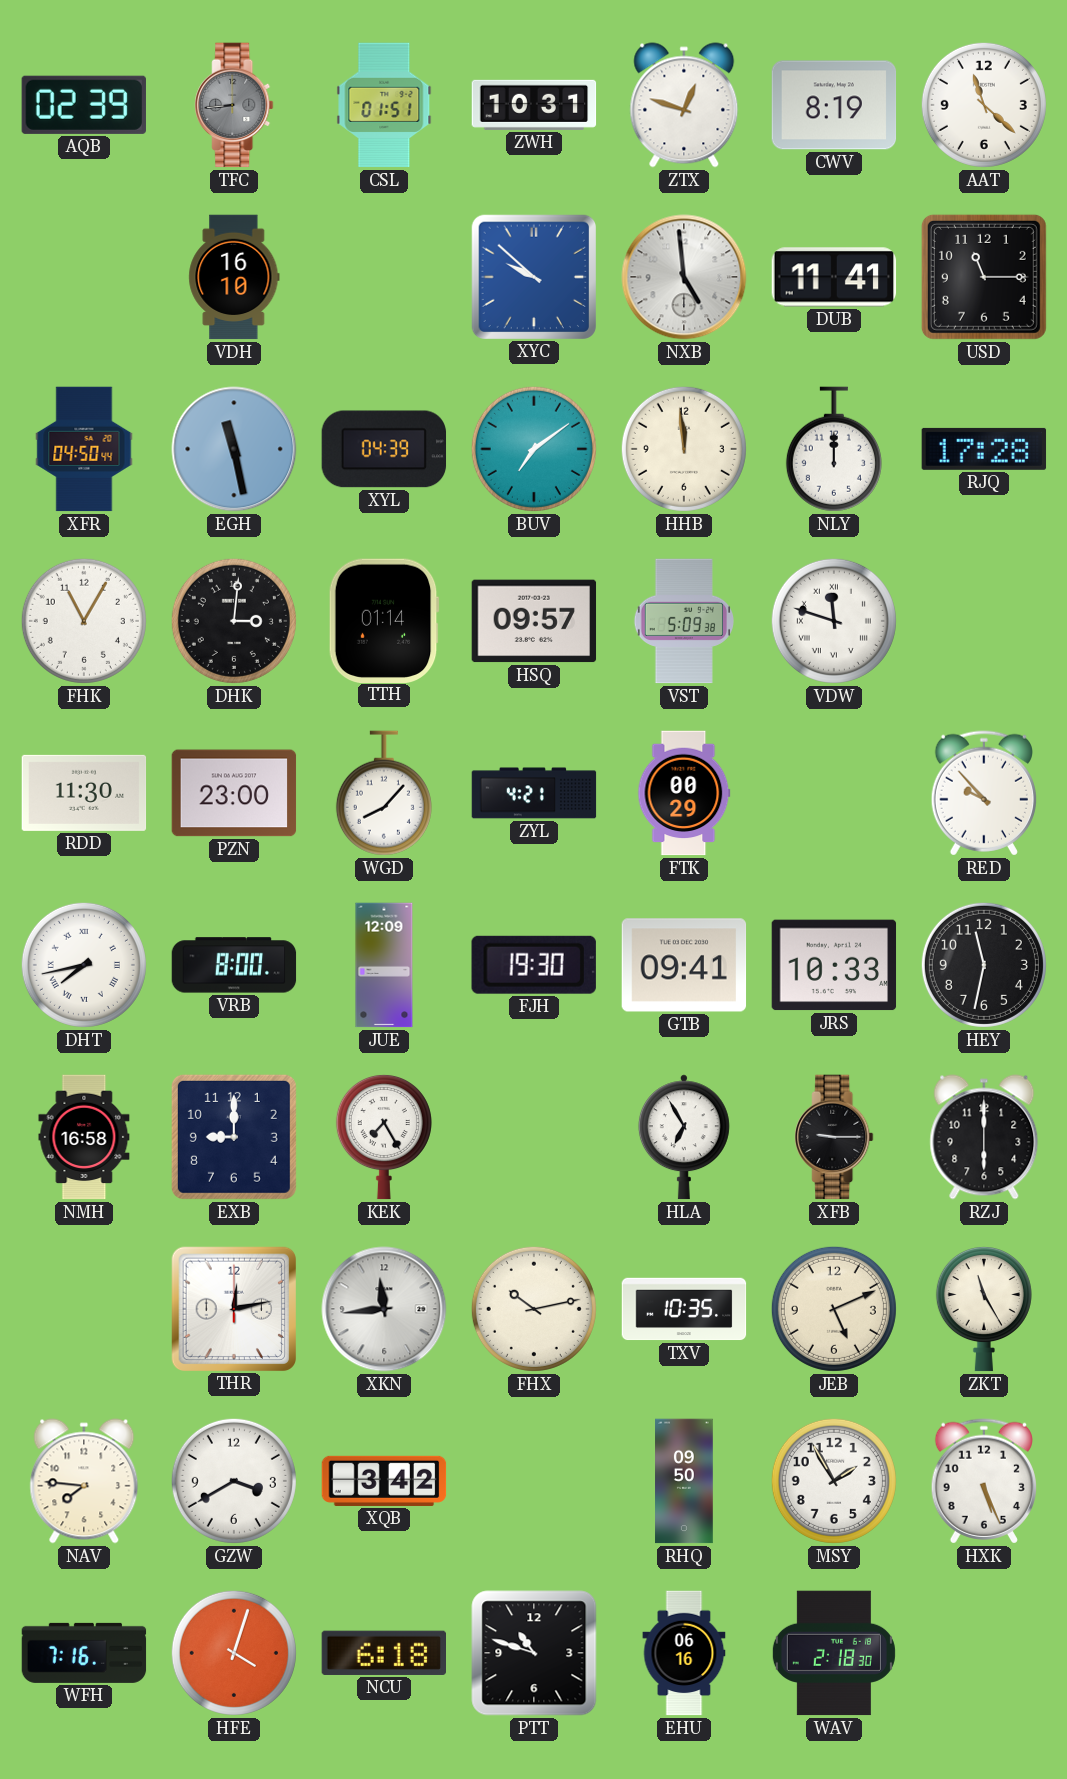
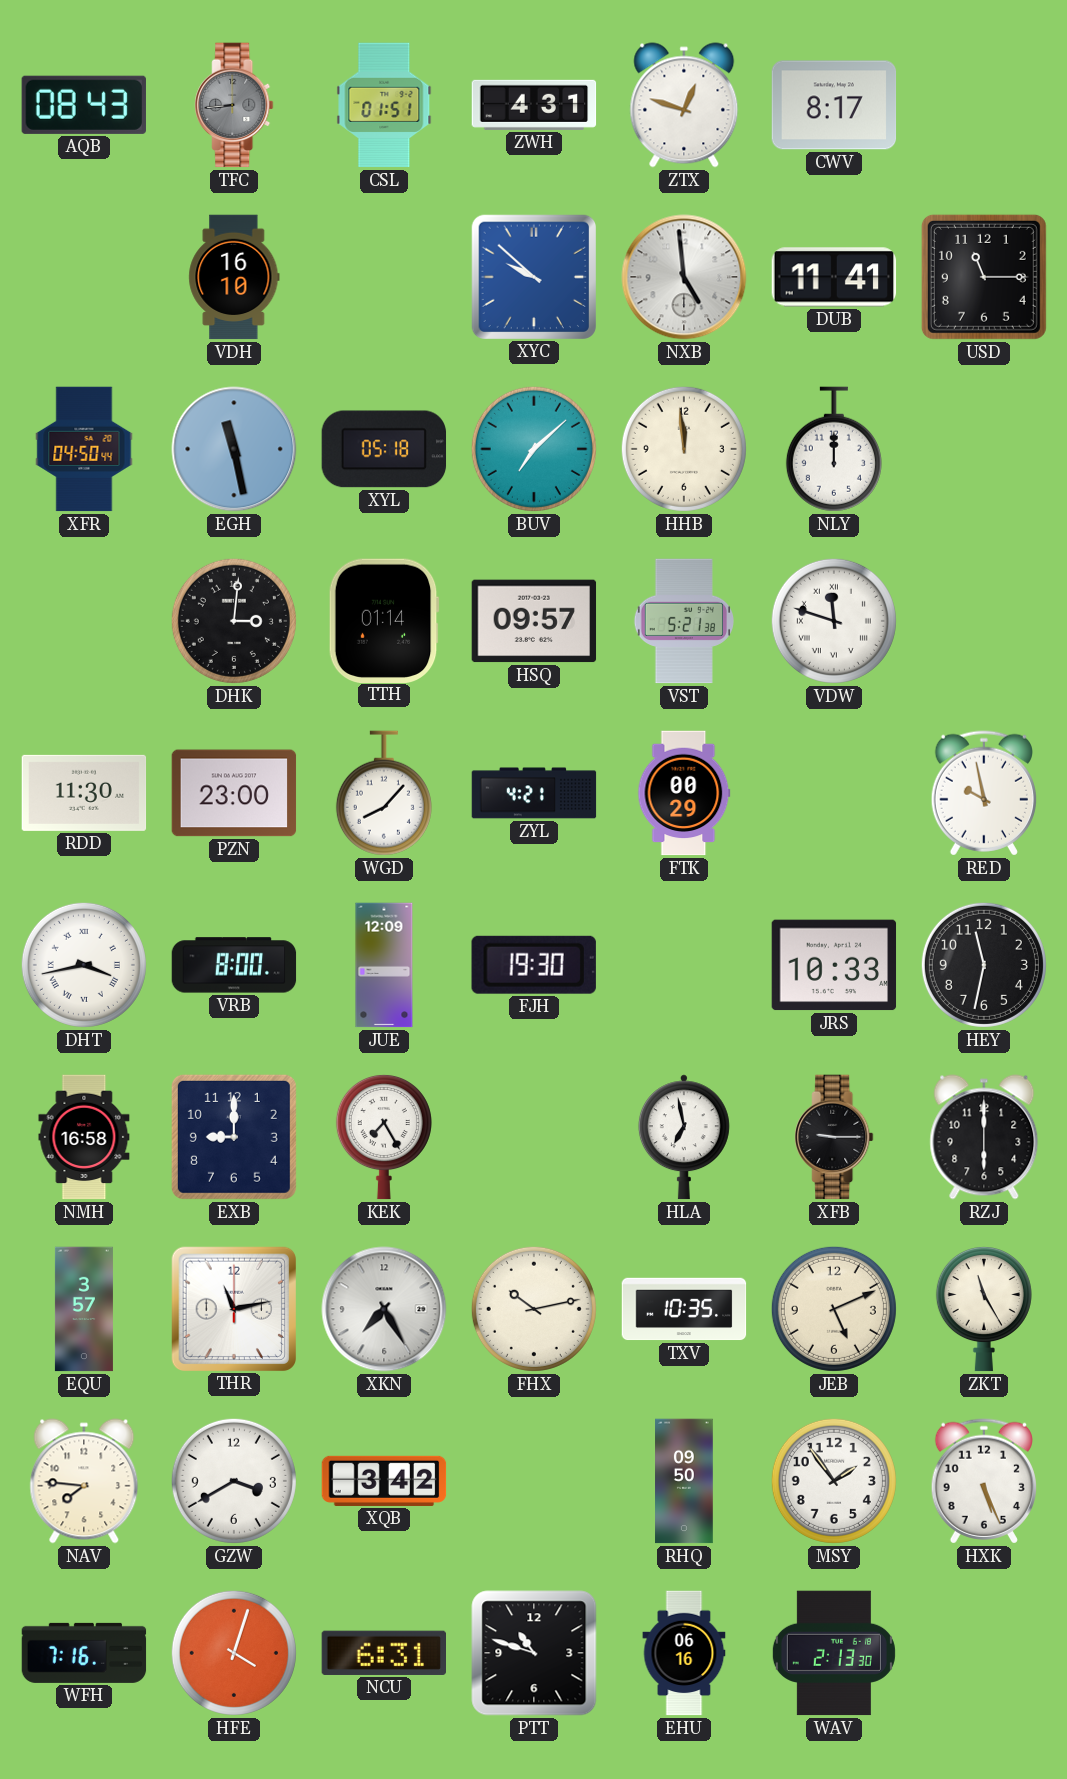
AQB: 02:39 -> 08:43 (84, 105)
ZWH: 10:31 -> 4:31 (534, 105)
CWV: 8:19 -> 8:17 (834, 105)
AAT: 11:22 -> none (984, 105)
XYL: 04:39 -> 05:18 (384, 449)
BUV: 7:09 -> 7:08 (534, 449)
RJQ: 17:28 -> none (984, 449)
FHK: 11:05 -> none (84, 621)
VST: 5:09 -> 5:21 (683, 621)
RED: 9:53 -> 9:58 (984, 793)
DHT: 7:43 -> 3:43 (84, 965)
GTB: 09:41 -> none (684, 965)
HLA: 6:55 -> 6:58 (684, 1137)
EQU: none -> 3:57 (84, 1309)
THR: 12:13 -> 11:13 (233, 1308)
XKN: 11:44 -> 7:25 (384, 1309)
MSY: 1:55 -> 1:54 (834, 1481)
NCU: 6:18 -> 6:31 (383, 1653)
WAV: 2:18 -> 2:13 (834, 1653)
